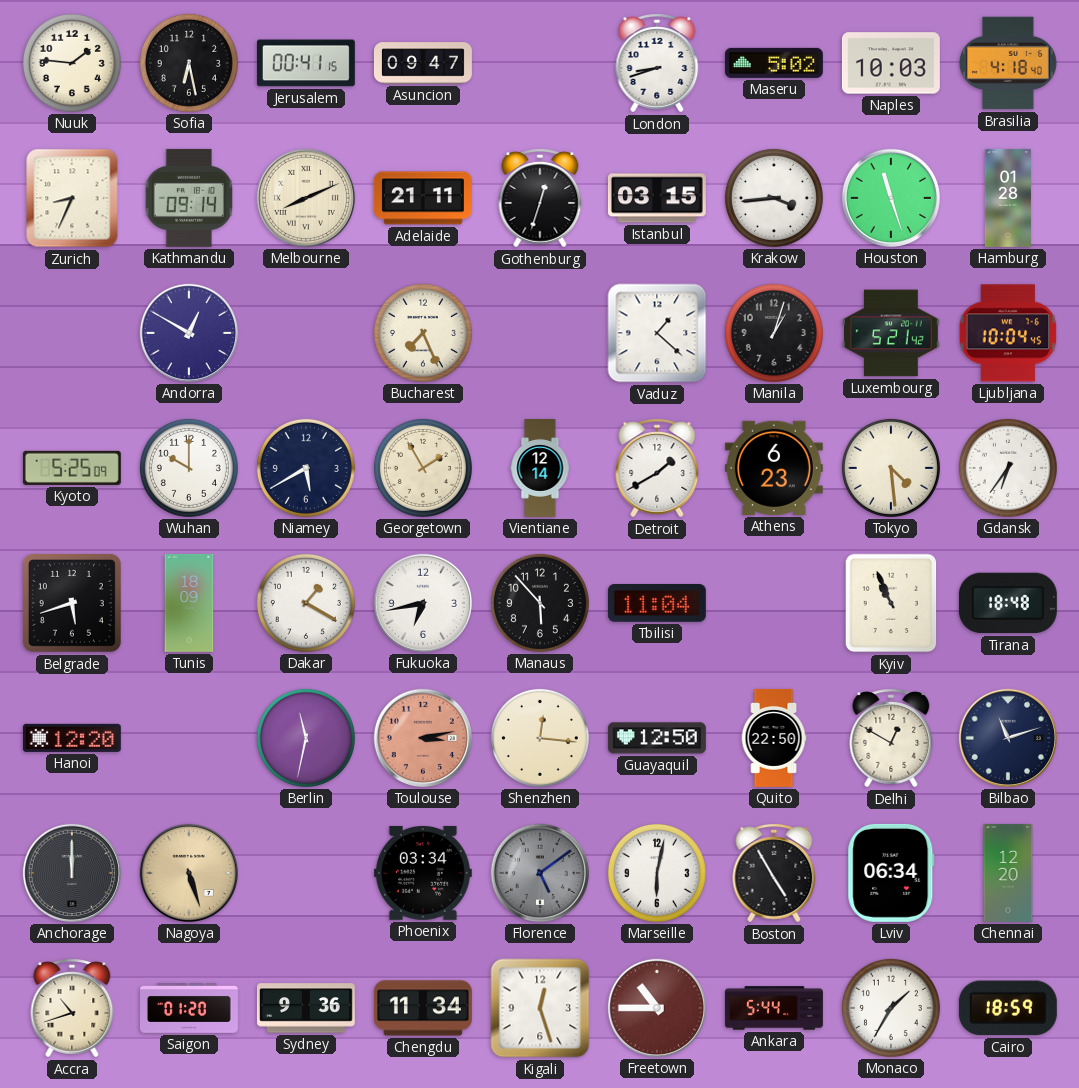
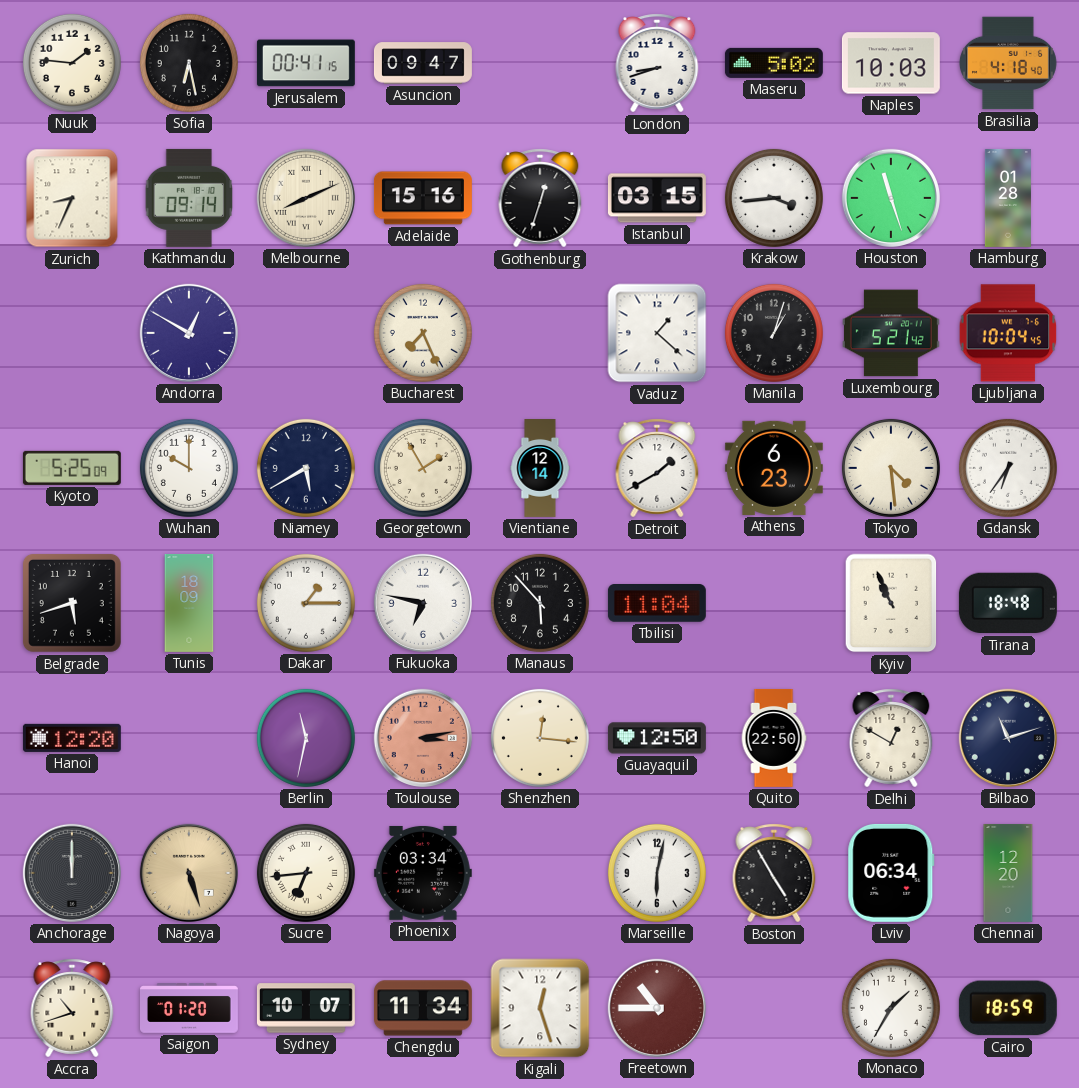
Adelaide: 21:11 -> 15:16 (423, 198)
Dakar: 1:20 -> 1:15 (306, 603)
Fukuoka: 6:43 -> 6:47 (423, 603)
Sucre: none -> 6:44 (306, 873)
Florence: 5:09 -> none (540, 873)
Sydney: 9:36 -> 10:07 (306, 1008)
Ankara: 5:44 -> none (774, 1008)
